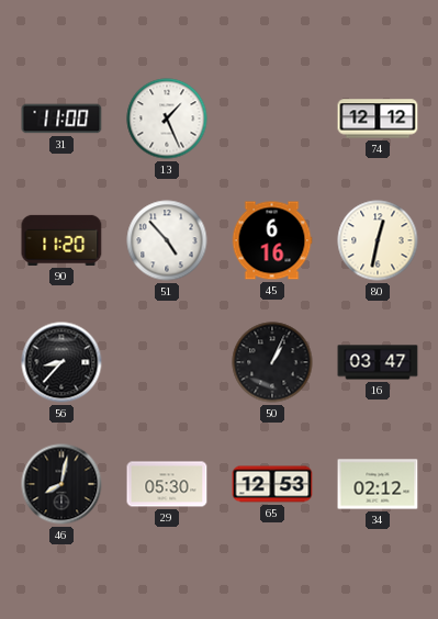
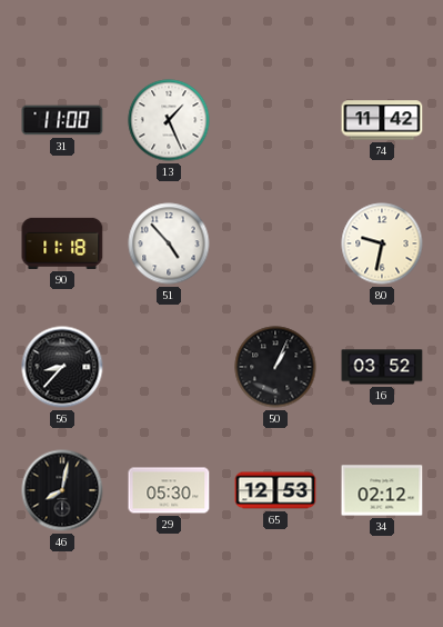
74: 12:12 -> 11:42 (382, 120)
90: 11:20 -> 11:18 (62, 243)
45: 6:16 -> none (272, 240)
80: 12:32 -> 9:32 (382, 243)
16: 03:47 -> 03:52 (382, 367)
